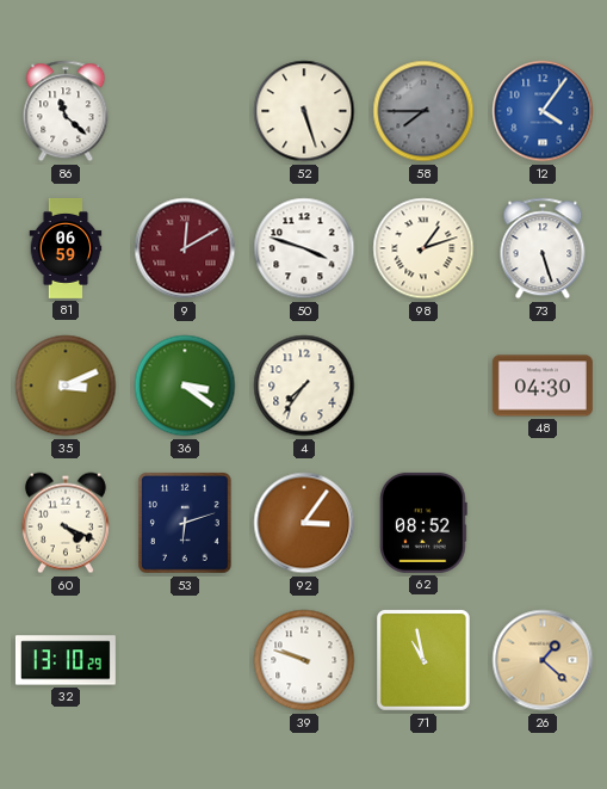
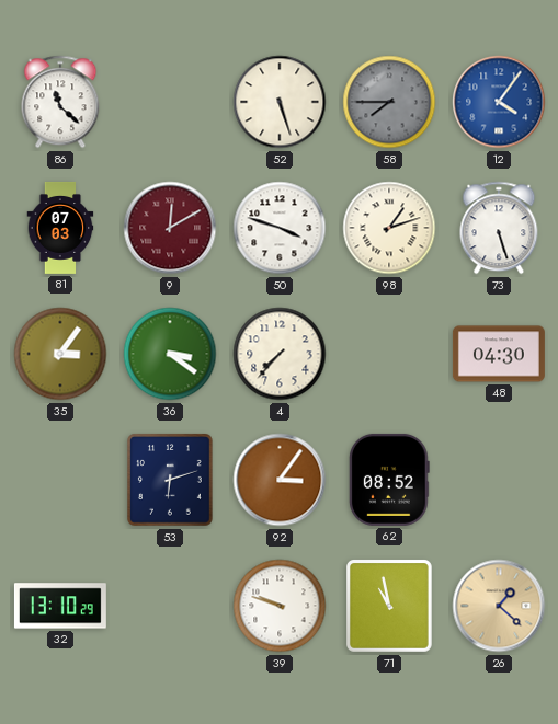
81: 06:59 -> 07:03 (60, 228)
35: 3:11 -> 3:06 (60, 354)
4: 7:36 -> 7:37 (280, 354)
60: 4:19 -> none (66, 523)
